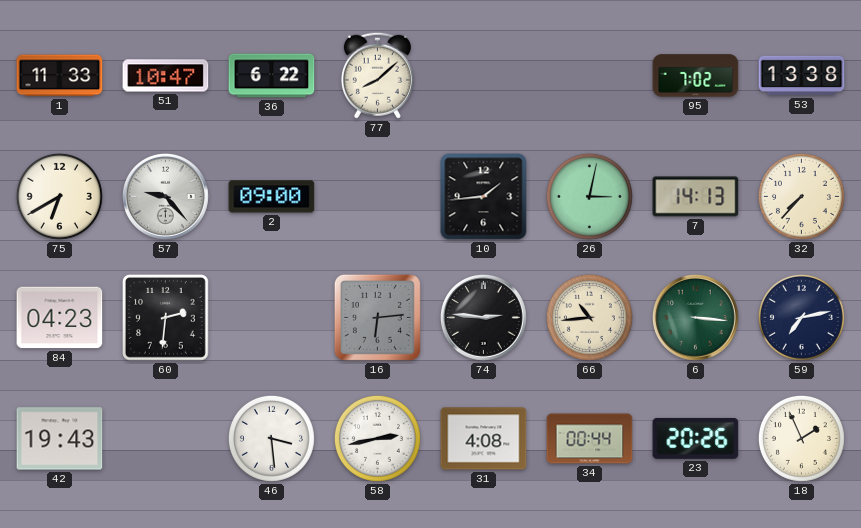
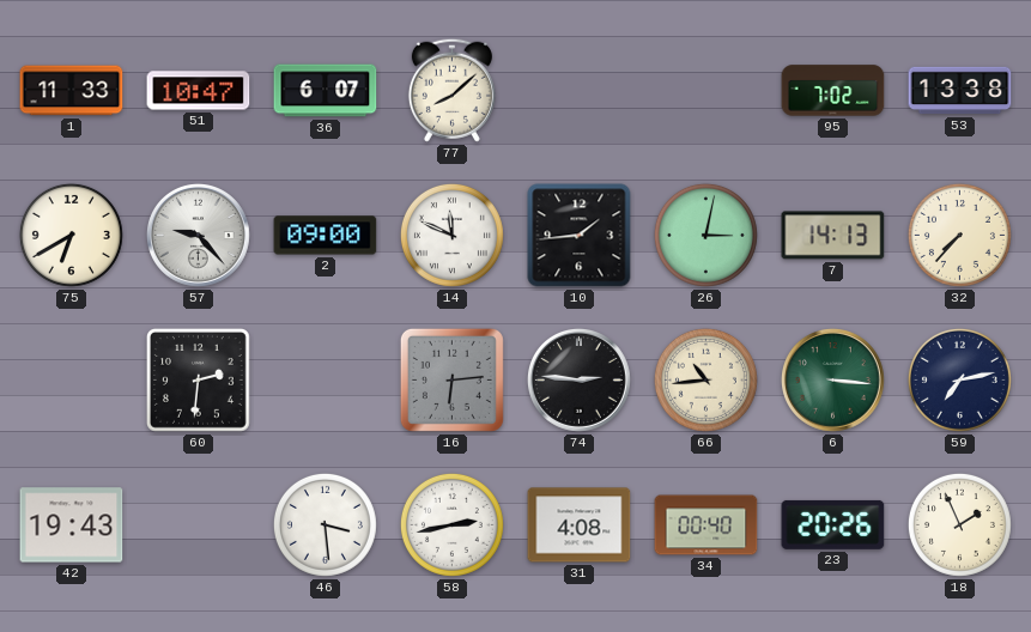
36: 6:22 -> 6:07 (326, 91)
14: none -> 11:49 (451, 235)
84: 04:23 -> none (60, 318)
34: 00:44 -> 00:40 (706, 525)
